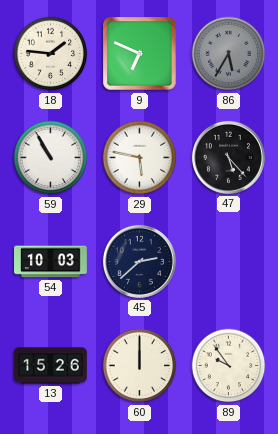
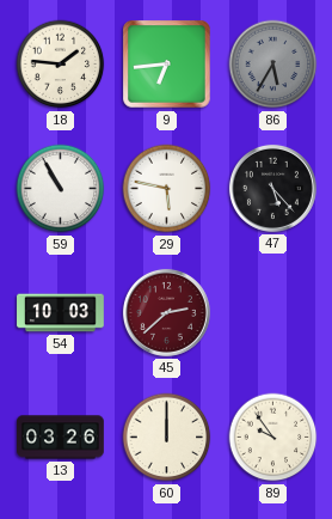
9: 6:49 -> 6:44 (167, 65)
45 dial: navy -> burgundy (166, 312)
13: 15:26 -> 03:26 (61, 438)
